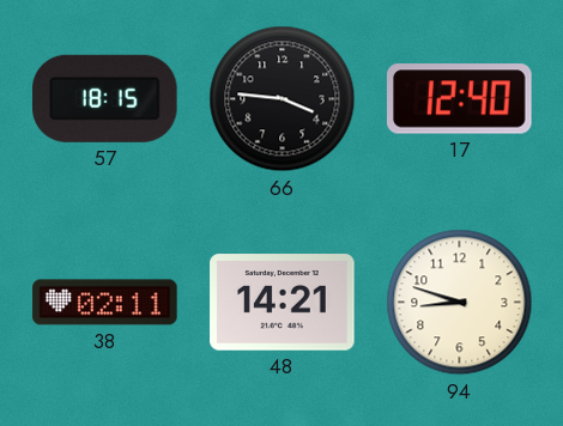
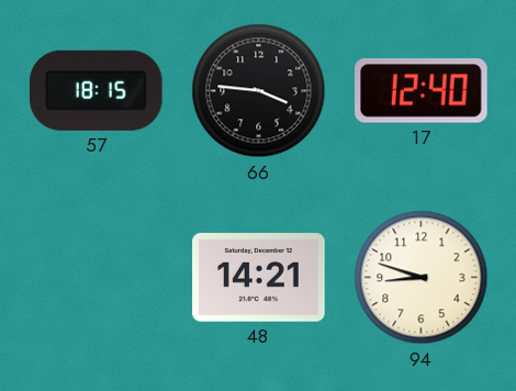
38: 02:11 -> none (105, 303)
